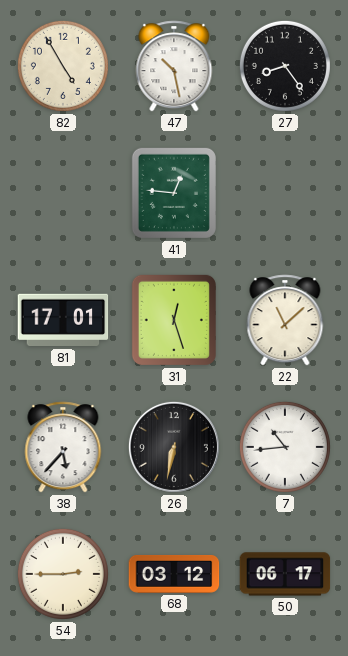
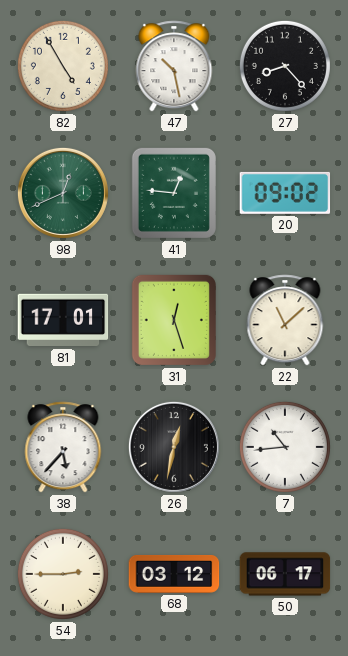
27: 8:24 -> 8:23 (285, 66)
98: none -> 12:41 (63, 193)
20: none -> 09:02 (285, 193)
26: 6:32 -> 12:32 (174, 447)
